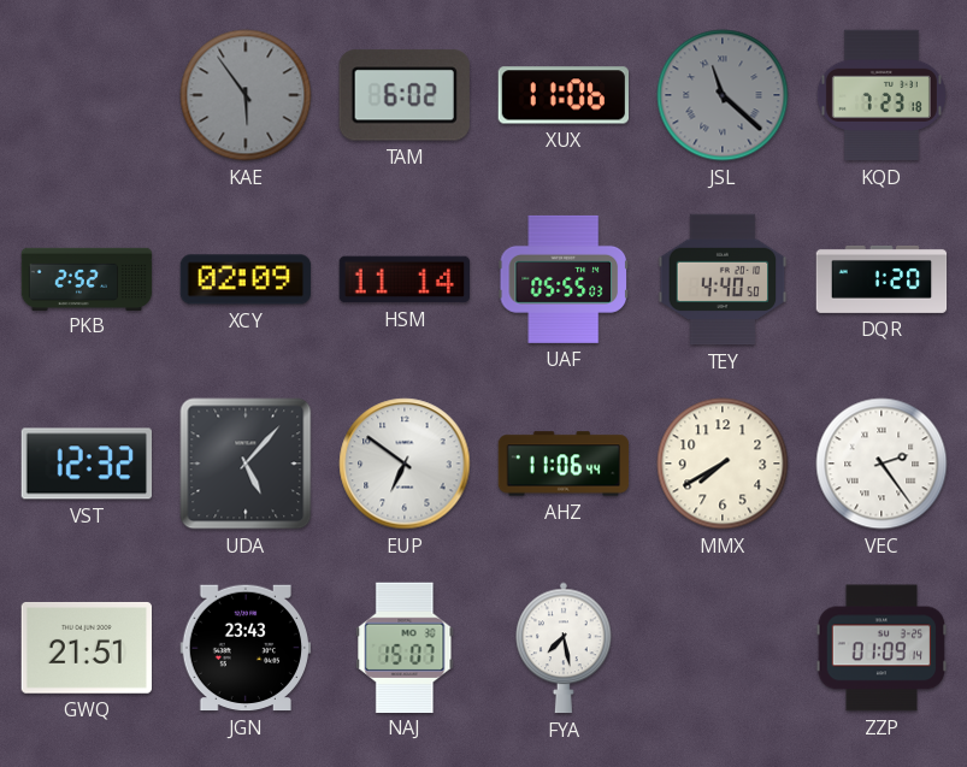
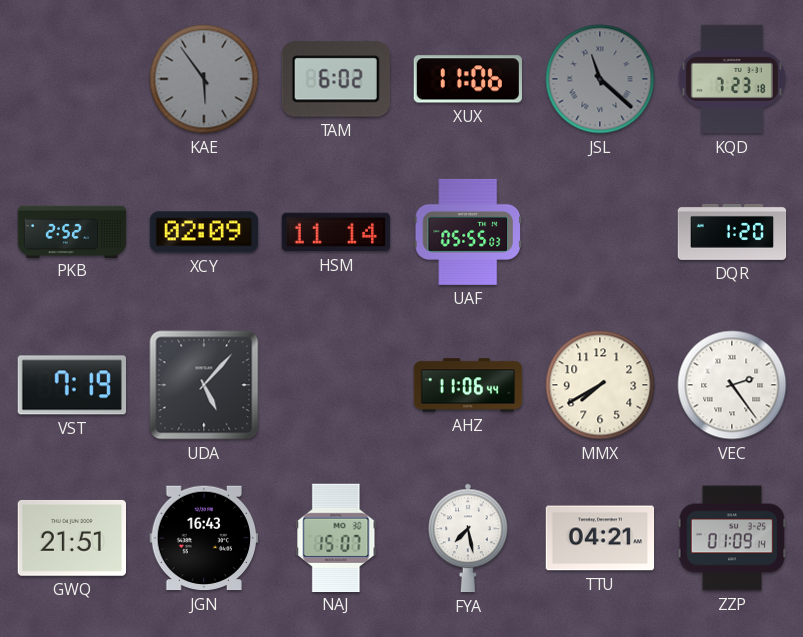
TEY: 4:40 -> none (723, 279)
VST: 12:32 -> 7:19 (71, 385)
EUP: 6:51 -> none (405, 464)
JGN: 23:43 -> 16:43 (204, 538)
TTU: none -> 04:21 (600, 538)
